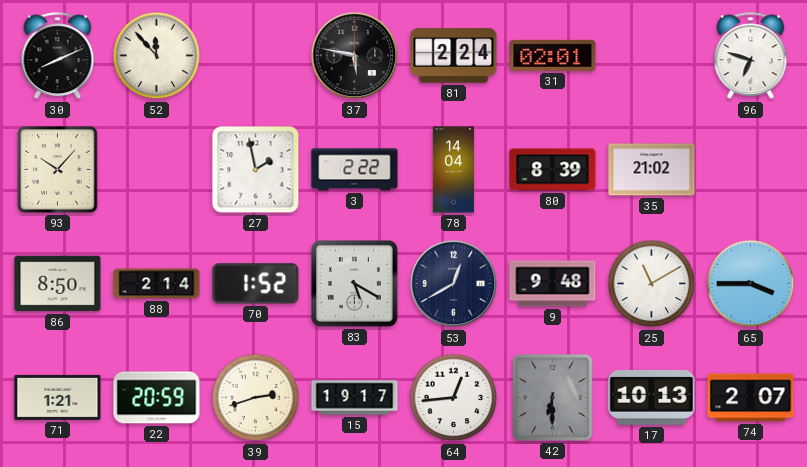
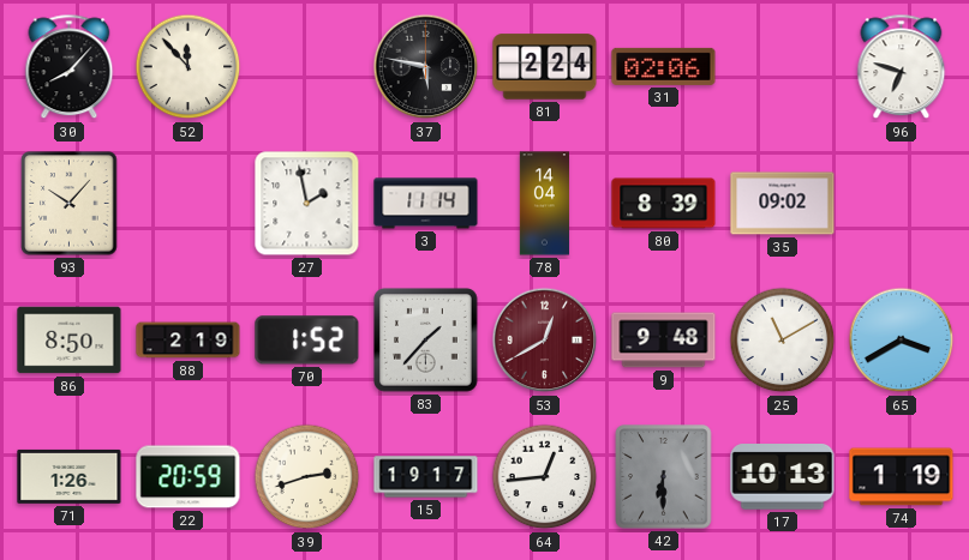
30: 8:11 -> 8:07 (70, 67)
31: 02:01 -> 02:06 (664, 66)
3: 2:22 -> 11:14 (426, 204)
35: 21:02 -> 09:02 (783, 204)
88: 2:14 -> 2:19 (189, 341)
83: 5:20 -> 1:37 (426, 341)
53 dial: navy -> burgundy (545, 341)
65: 3:45 -> 3:40 (902, 341)
71: 1:21 -> 1:26 (70, 476)
74: 2:07 -> 1:19 (902, 477)
